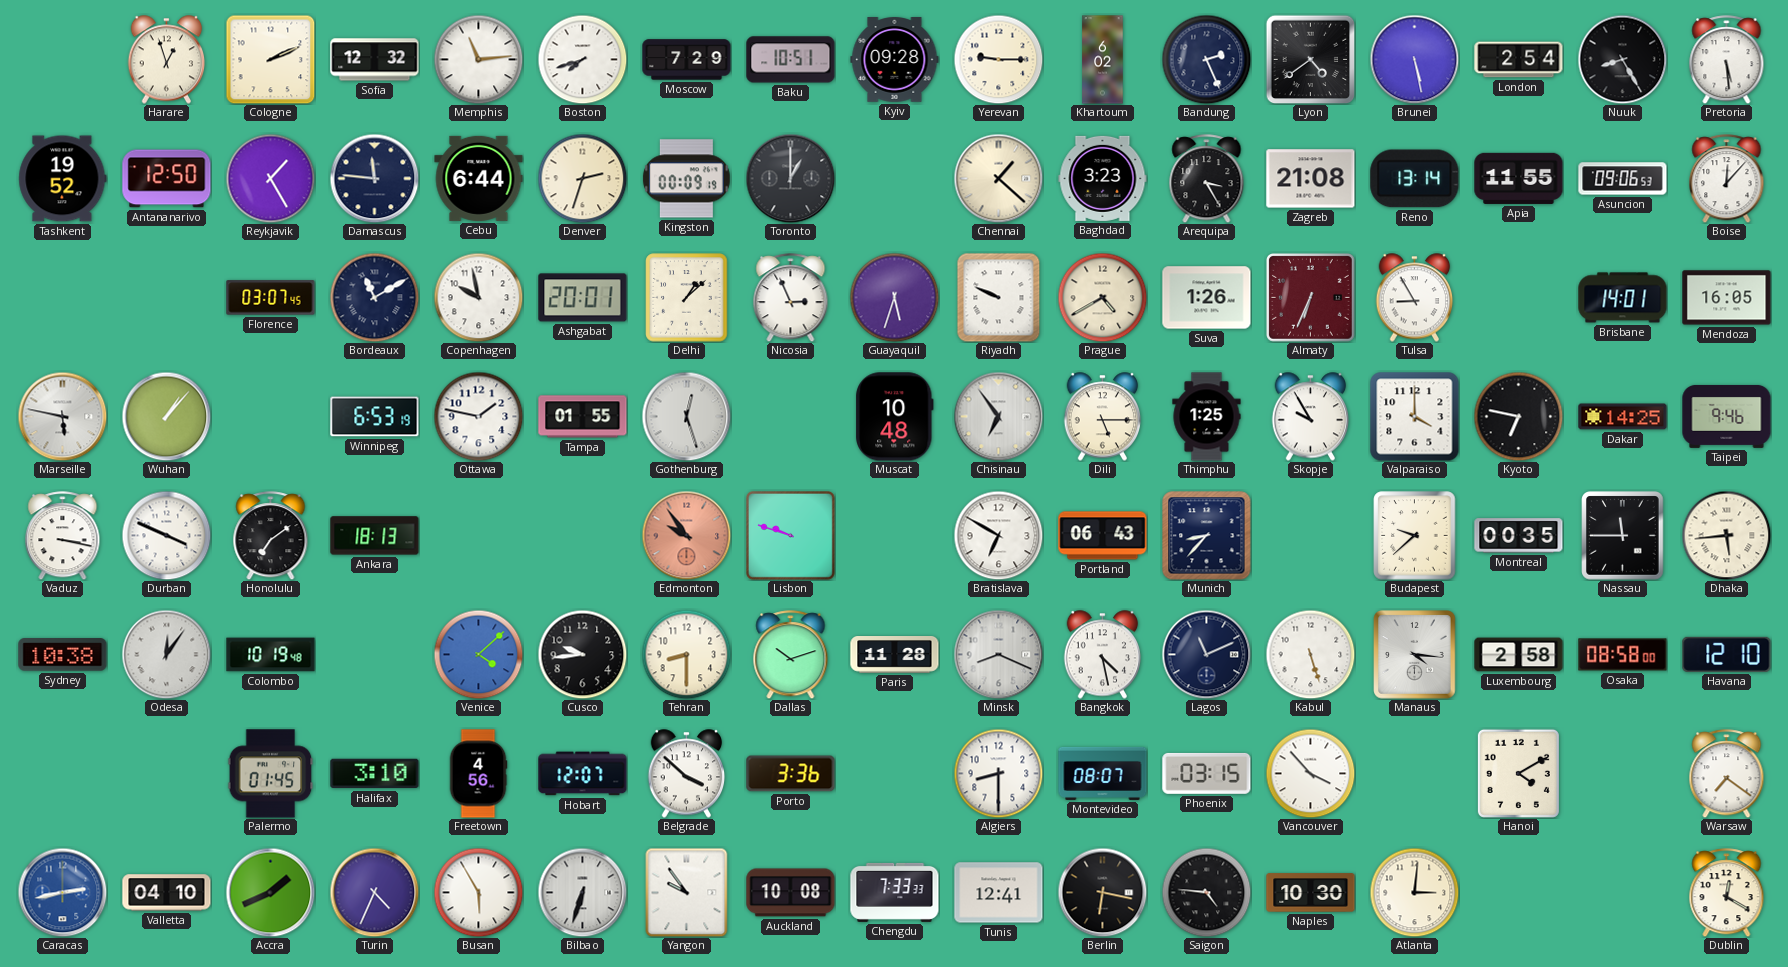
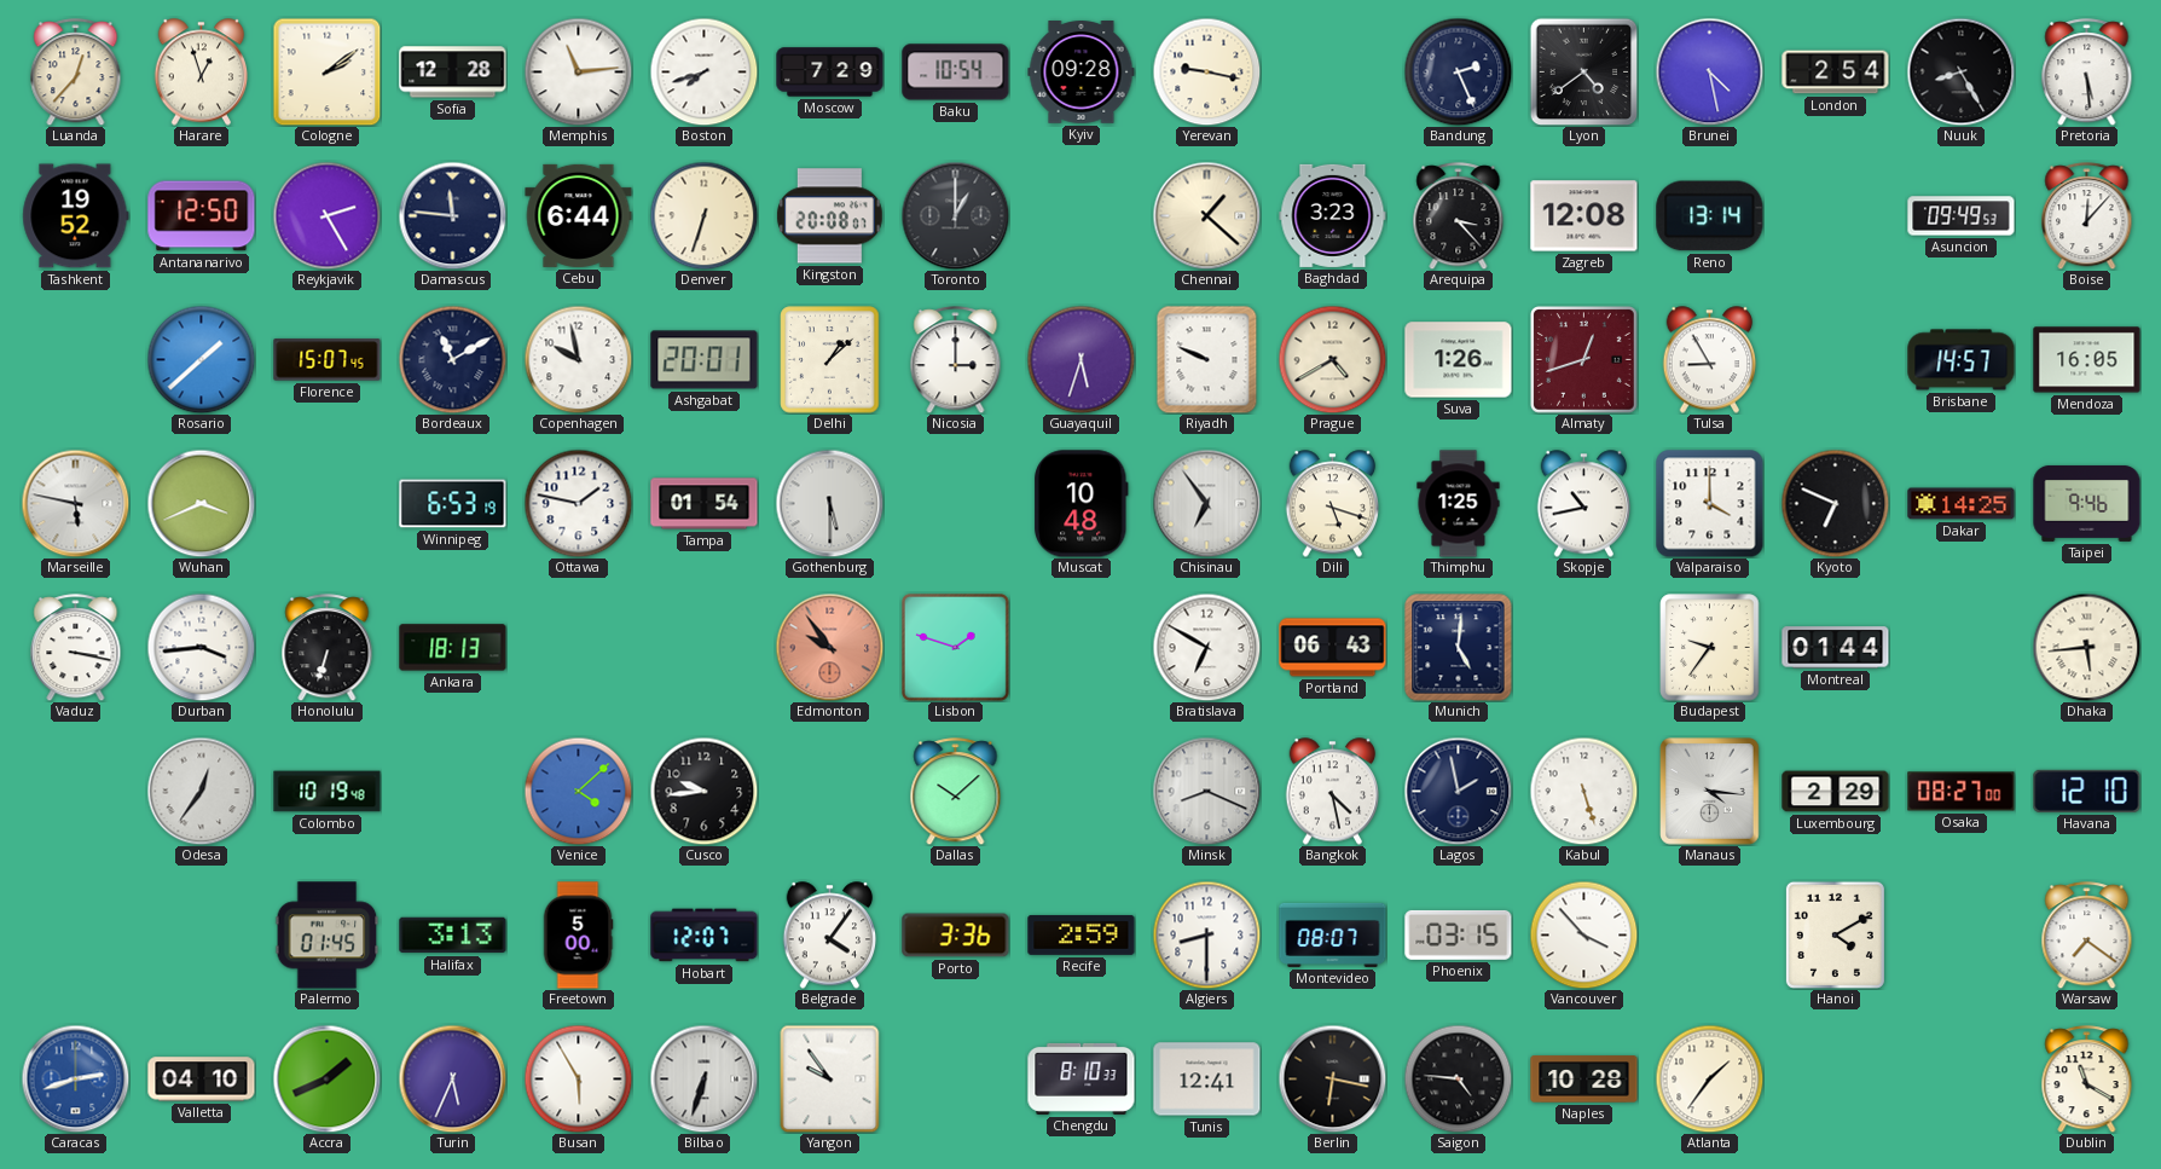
Luanda: none -> 12:37 (76, 73)
Cologne: 2:11 -> 2:09 (326, 71)
Sofia: 12:32 -> 12:28 (453, 73)
Baku: 10:51 -> 10:54 (956, 73)
Yerevan: 9:15 -> 9:17 (1206, 71)
Khartoum: 6:02 -> none (1103, 60)
Brunei: 5:28 -> 4:28 (1709, 71)
Reykjavik: 1:25 -> 2:25 (326, 215)
Denver: 2:33 -> 6:33 (703, 215)
Kingston: 00:09 -> 20:08 (829, 216)
Arequipa: 3:25 -> 3:23 (1459, 216)
Zagreb: 21:08 -> 12:08 (1584, 216)
Apia: 11:55 -> none (1519, 178)
Asuncion: 09:06 -> 09:49 (1962, 216)
Rosario: none -> 1:38 (201, 359)
Florence: 03:07 -> 15:07 (328, 360)
Nicosia: 2:56 -> 3:00 (956, 360)
Almaty: 6:34 -> 12:42 (1584, 360)
Brisbane: 14:01 -> 14:57 (1962, 360)
Wuhan: 1:07 -> 3:41 (201, 503)
Tampa: 01:55 -> 01:54 (705, 504)
Gothenburg: 12:27 -> 5:30 (829, 503)
Dili: 5:15 -> 5:18 (1333, 504)
Skopje: 9:55 -> 10:43 (1584, 504)
Kyoto: 6:47 -> 6:49 (1835, 503)
Durban: 3:49 -> 3:44 (201, 647)
Honolulu: 7:09 -> 6:33 (328, 648)
Lisbon: 9:48 -> 1:48 (955, 647)
Munich: 8:37 -> 5:01 (1459, 648)
Budapest: 9:38 -> 9:36 (1710, 648)
Montreal: 00:35 -> 01:44 (1836, 648)
Nassau: 11:45 -> none (1623, 536)
Sydney: 10:38 -> none (63, 655)
Odesa: 12:06 -> 12:36 (201, 791)
Tehran: 8:30 -> none (686, 654)
Dallas: 10:12 -> 10:08 (956, 792)
Paris: 11:28 -> none (895, 655)
Lagos: 11:11 -> 1:58 (1458, 791)
Luxembourg: 2:58 -> 2:29 (1836, 792)
Osaka: 08:58 -> 08:27 (1962, 792)
Halifax: 3:10 -> 3:13 (453, 936)
Freetown: 4:56 -> 5:00 (578, 936)
Belgrade: 3:52 -> 4:06 (830, 936)
Recife: none -> 2:59 (1082, 934)
Caracas: 2:43 -> 2:42 (75, 1078)
Turin: 4:34 -> 5:34 (452, 1078)
Auckland: 10:08 -> none (791, 893)
Chengdu: 7:33 -> 8:10 (1082, 1078)
Naples: 10:30 -> 10:28 (1584, 1080)
Atlanta: 3:01 -> 1:36 (1709, 1078)
Dublin: 12:20 -> 11:20 (2087, 1080)
